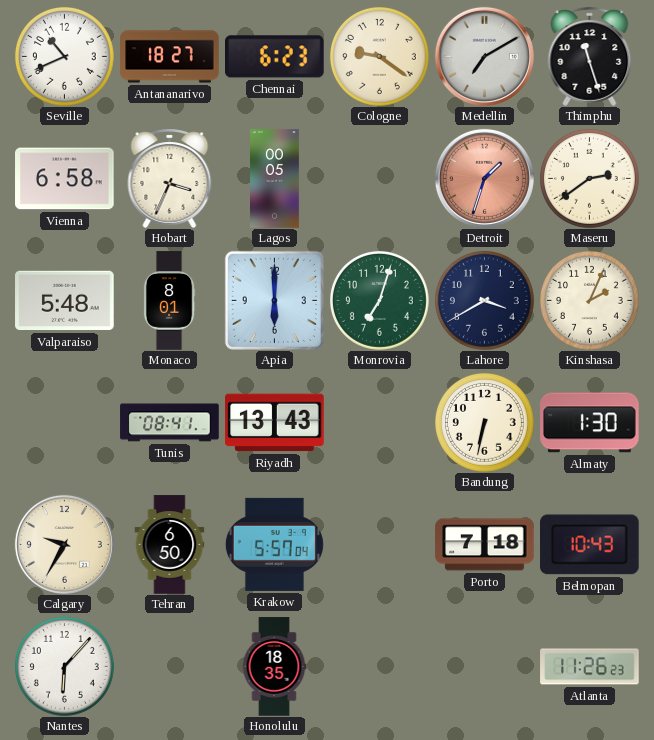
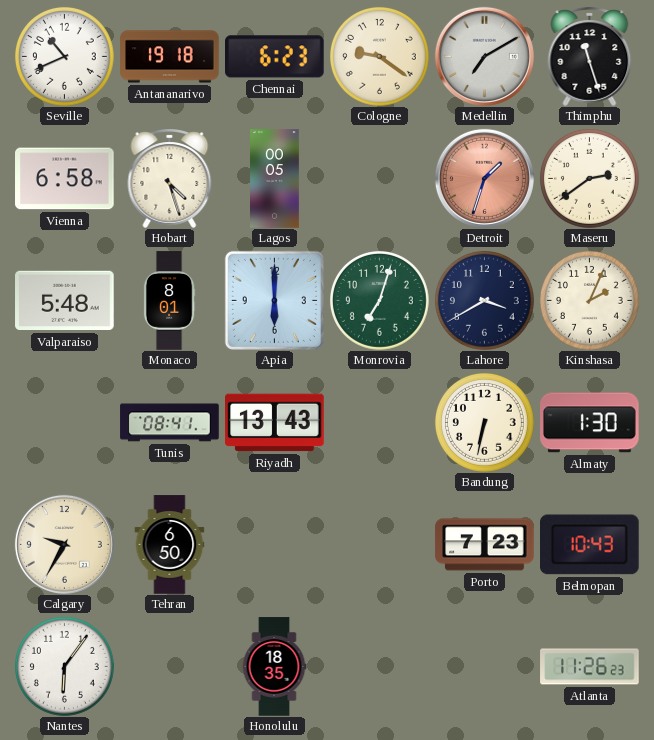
Antananarivo: 18:27 -> 19:18 (170, 57)
Hobart: 3:34 -> 4:27 (170, 178)
Krakow: 5:57 -> none (274, 544)
Porto: 7:18 -> 7:23 (485, 545)
Nantes: 6:07 -> 6:06 (64, 666)
